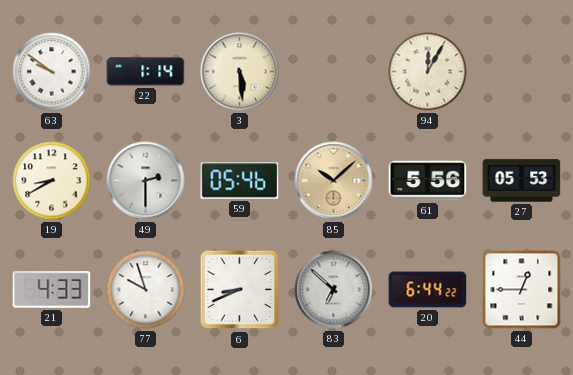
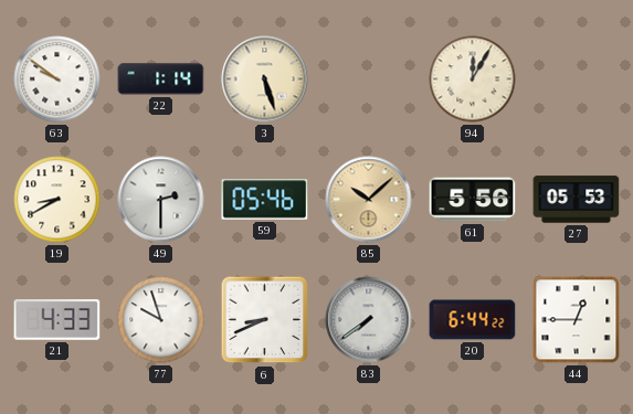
3: 5:29 -> 5:27 (265, 79)
83: 6:52 -> 7:39 (369, 320)
